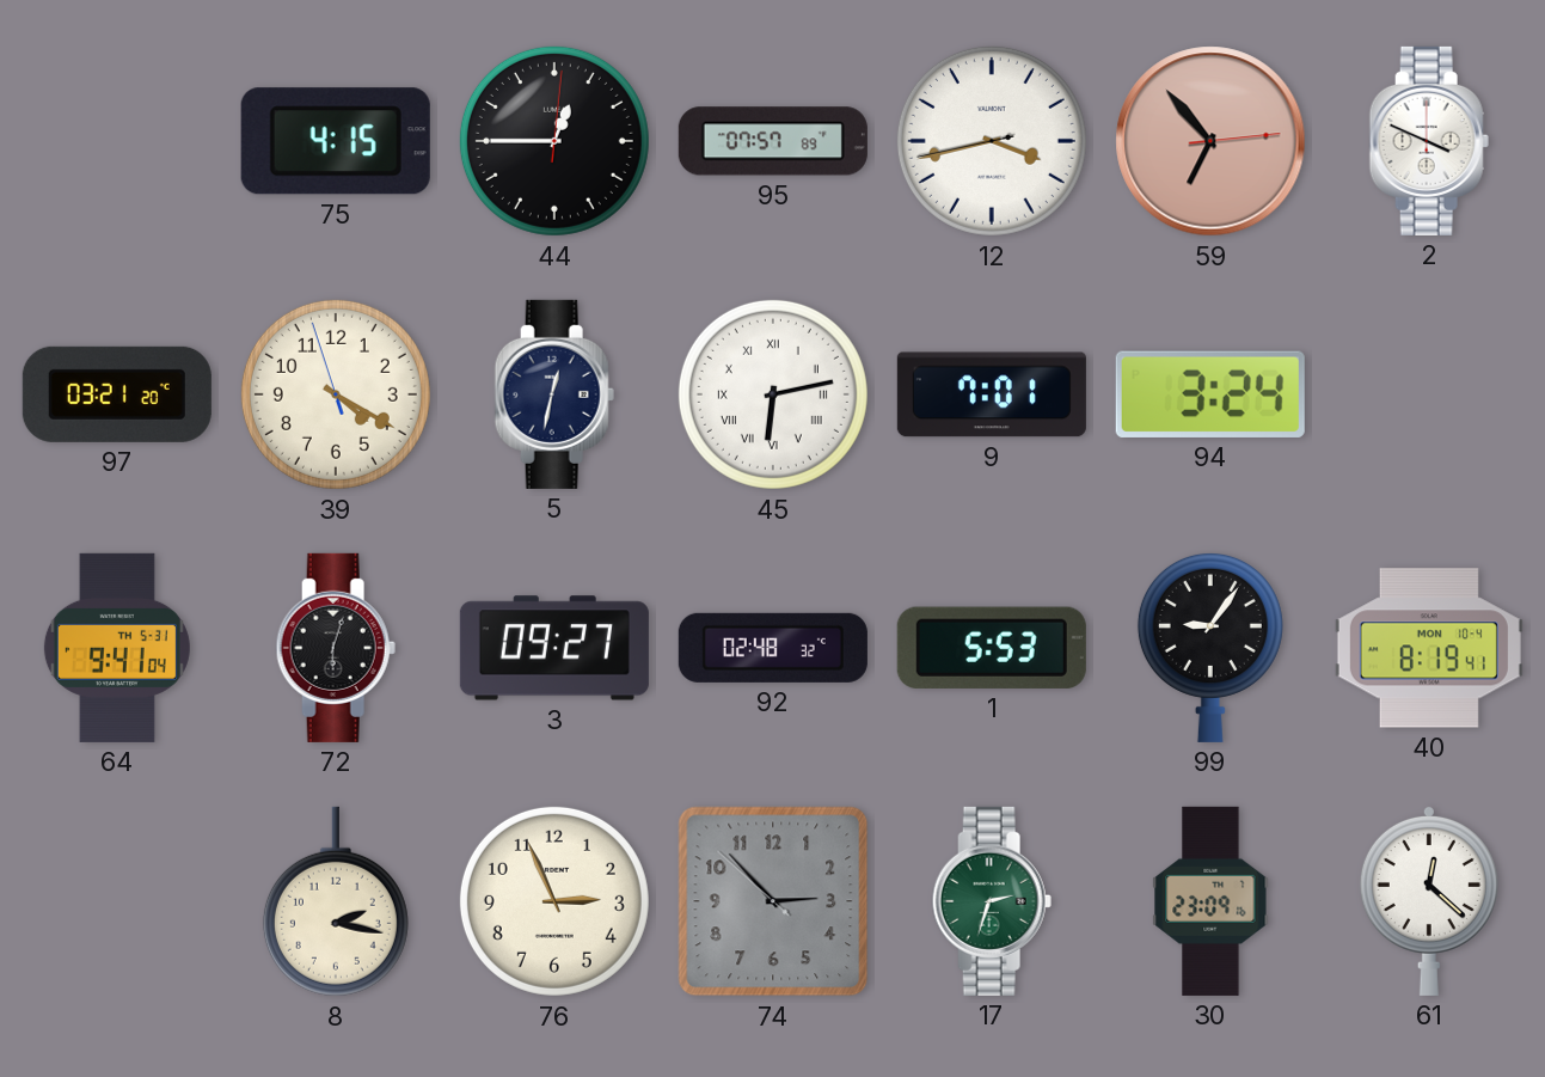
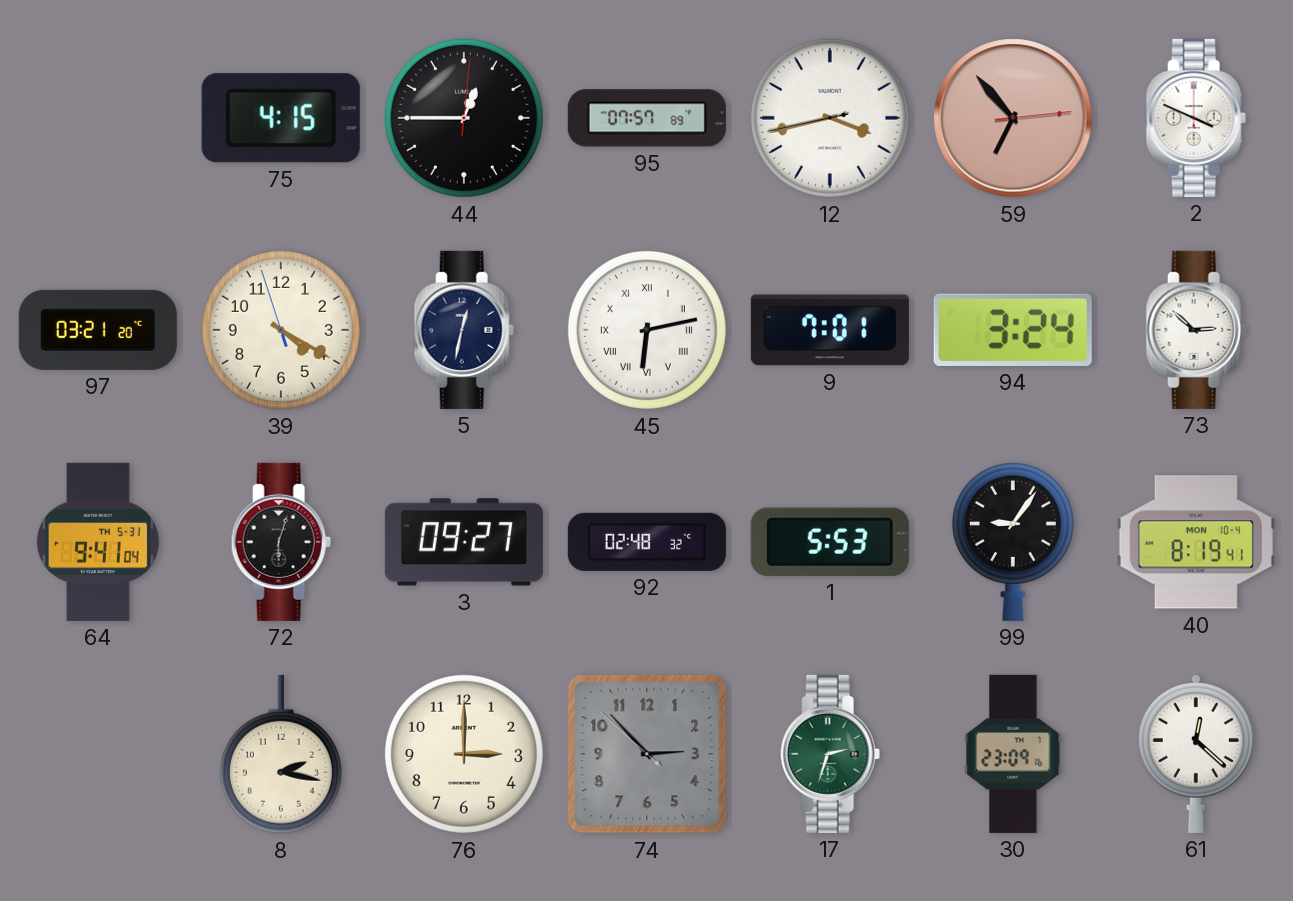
73: none -> 2:52 (1196, 330)
76: 2:56 -> 3:00 (464, 754)
